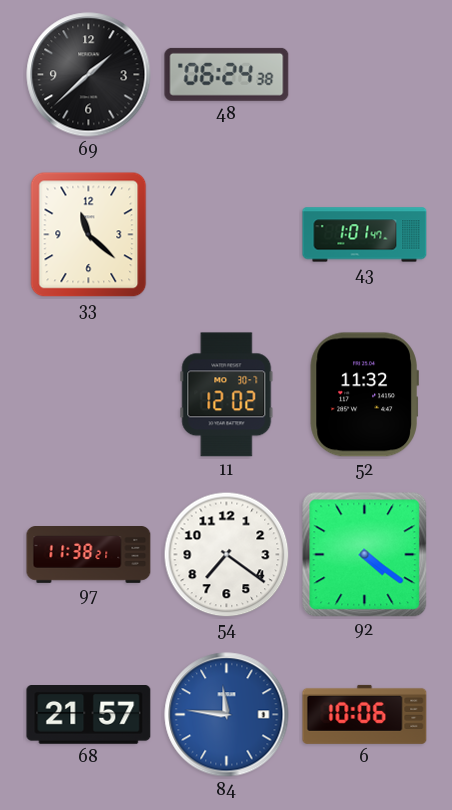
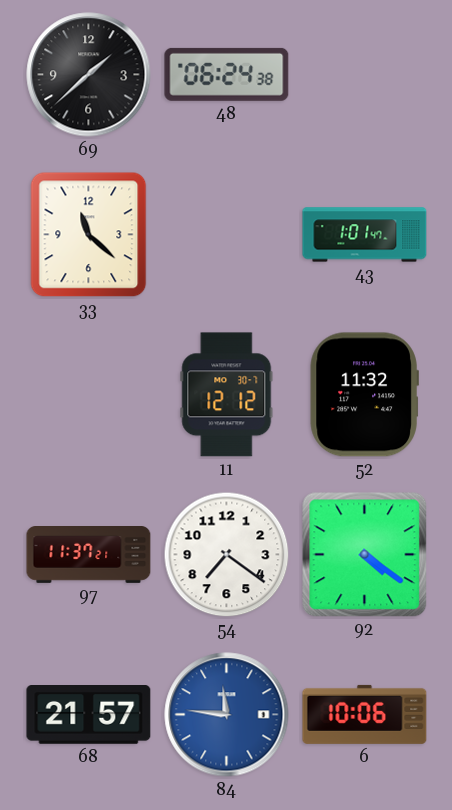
11: 12:02 -> 12:12 (227, 395)
97: 11:38 -> 11:37 (89, 555)
